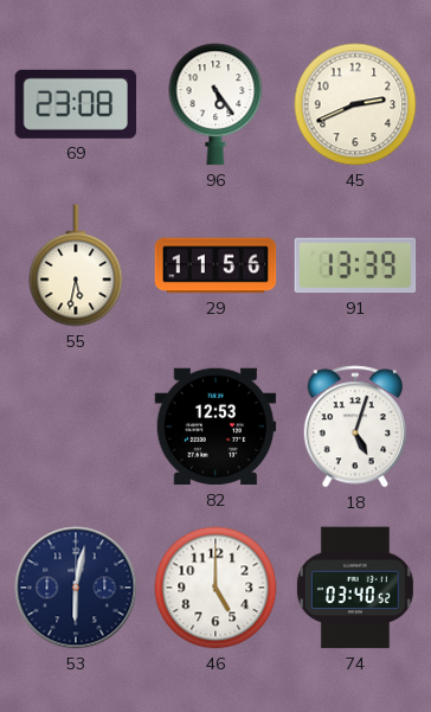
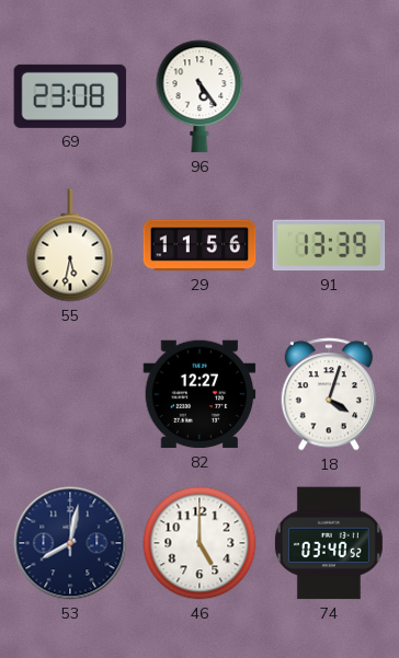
45: 2:41 -> none (355, 104)
82: 12:53 -> 12:27 (200, 394)
18: 5:03 -> 4:03 (329, 394)
53: 6:02 -> 8:02 (70, 543)
